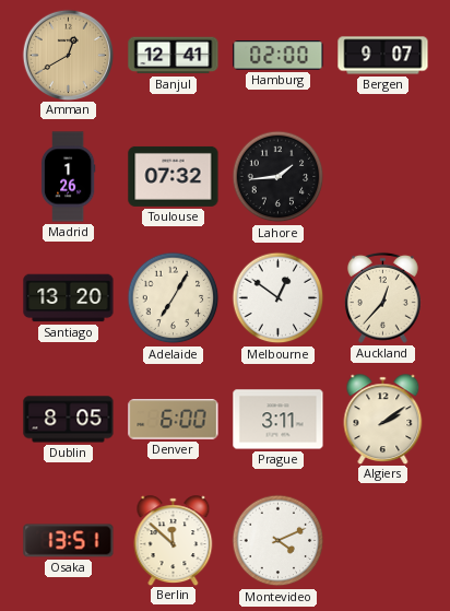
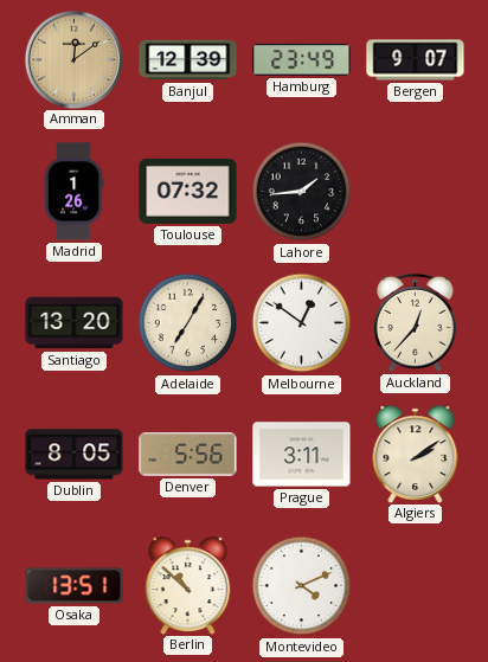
Amman: 12:40 -> 12:09 (73, 59)
Banjul: 12:41 -> 12:39 (188, 60)
Hamburg: 02:00 -> 23:49 (302, 60)
Denver: 6:00 -> 5:56 (188, 455)
Berlin: 11:52 -> 10:52 (188, 585)
